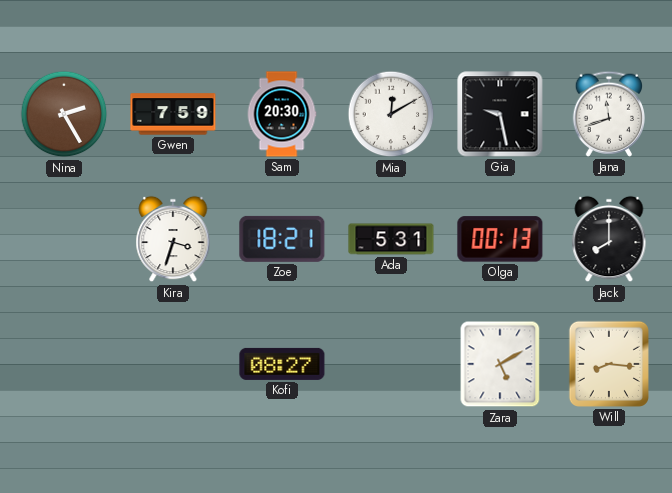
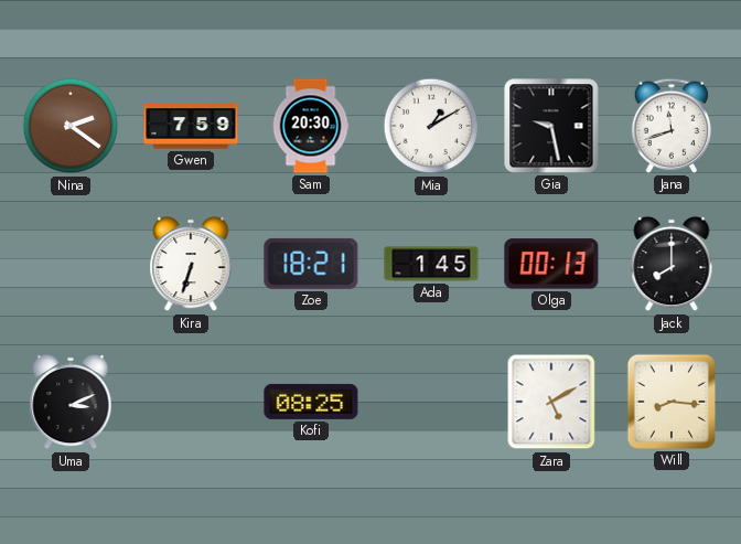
Nina: 2:25 -> 2:21 (71, 126)
Mia: 12:10 -> 1:10 (431, 126)
Kira: 3:33 -> 6:33 (191, 264)
Ada: 5:31 -> 1:45 (431, 264)
Uma: none -> 3:11 (71, 402)
Kofi: 08:27 -> 08:25 (311, 402)
